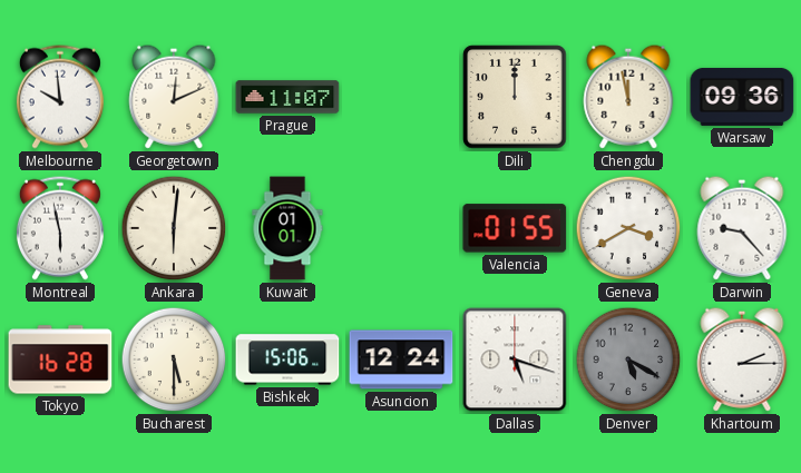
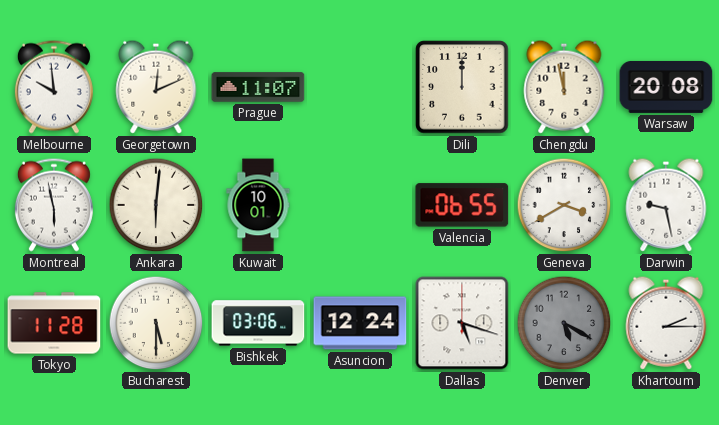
Warsaw: 09:36 -> 20:08 (666, 87)
Kuwait: 01:01 -> 10:01 (258, 205)
Valencia: 01:55 -> 06:55 (462, 205)
Darwin: 9:23 -> 9:28 (666, 205)
Tokyo: 16:28 -> 11:28 (54, 323)
Bishkek: 15:06 -> 03:06 (258, 323)
